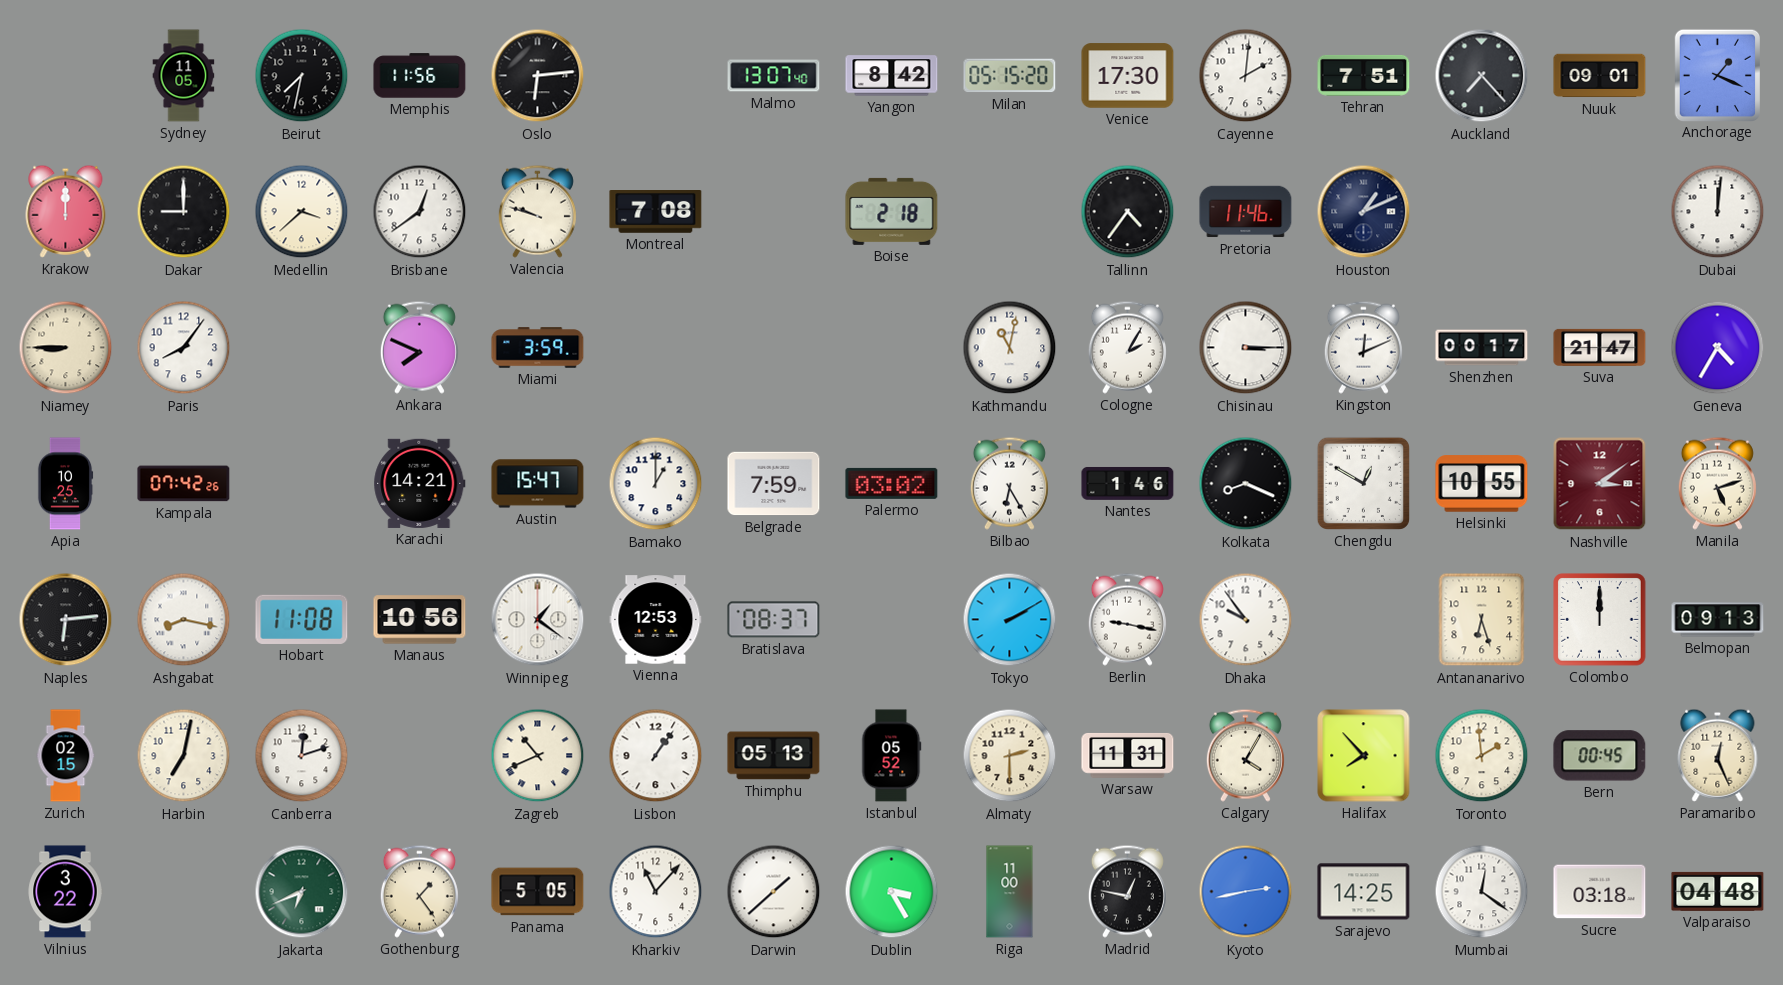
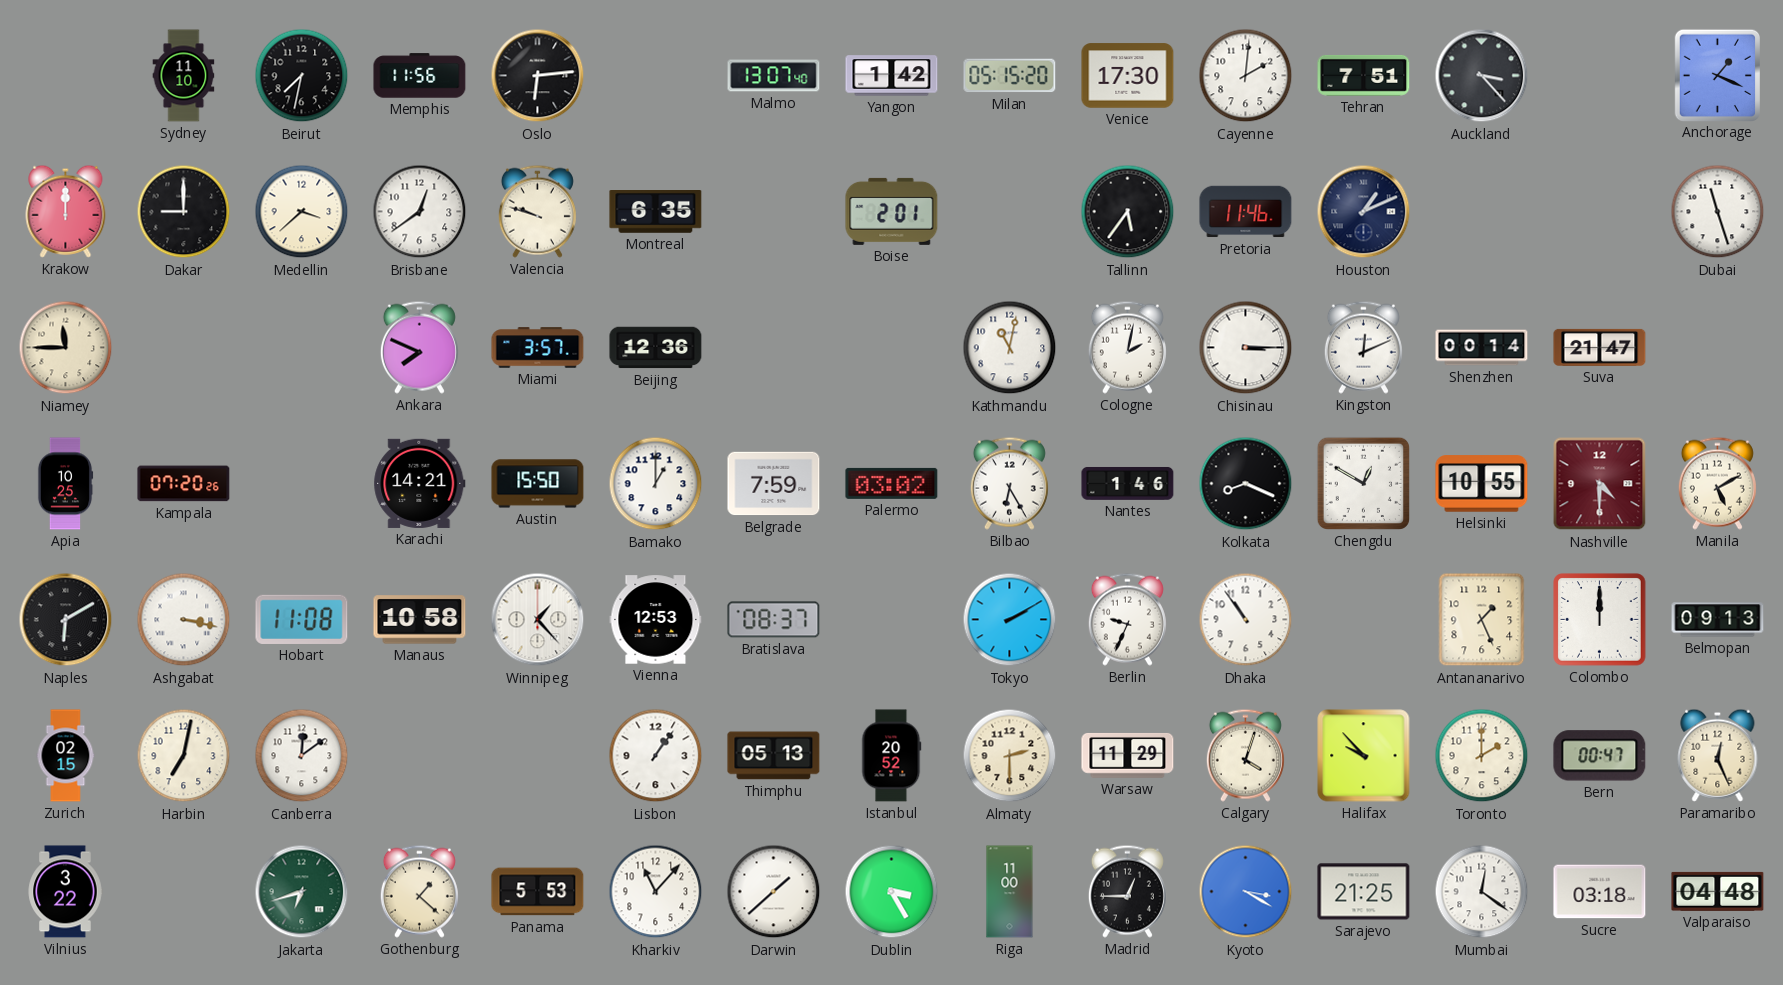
Sydney: 11:05 -> 11:10 (184, 76)
Yangon: 8:42 -> 1:42 (892, 76)
Auckland: 7:23 -> 3:23 (1482, 76)
Nuuk: 09:01 -> none (1600, 76)
Montreal: 7:08 -> 6:35 (656, 212)
Boise: 2:18 -> 2:01 (892, 211)
Tallinn: 4:36 -> 5:36 (1128, 212)
Dubai: 12:01 -> 11:27 (1718, 212)
Niamey: 8:45 -> 11:45 (66, 348)
Paris: 8:06 -> none (184, 348)
Miami: 3:59 -> 3:57 (538, 348)
Beijing: none -> 12:36 (656, 348)
Cologne: 2:05 -> 2:02 (1127, 347)
Shenzhen: 00:17 -> 00:14 (1482, 348)
Geneva: 4:35 -> none (1718, 348)
Kampala: 07:42 -> 07:20 (184, 484)
Austin: 15:47 -> 15:50 (538, 484)
Nashville: 3:09 -> 4:30 (1600, 484)
Manila: 5:12 -> 5:10 (1717, 483)
Naples: 6:14 -> 6:10 (66, 620)
Ashgabat: 8:17 -> 3:17 (184, 620)
Manaus: 10:56 -> 10:58 (420, 620)
Winnipeg: 1:21 -> 1:23 (538, 620)
Berlin: 9:17 -> 9:34 (1127, 619)
Dhaka: 9:54 -> 10:54 (1246, 620)
Antananarivo: 6:27 -> 1:26 (1482, 620)
Canberra: 12:12 -> 12:09 (302, 756)
Zagreb: 10:41 -> none (538, 756)
Istanbul: 05:52 -> 20:52 (892, 756)
Warsaw: 11:31 -> 11:29 (1128, 755)
Calgary: 4:05 -> 4:03 (1245, 755)
Halifax: 7:53 -> 9:53 (1364, 756)
Toronto: 1:59 -> 2:00 (1482, 756)
Bern: 00:45 -> 00:47 (1600, 756)
Jakarta: 6:41 -> 6:42 (302, 892)
Gothenburg: 1:24 -> 1:22 (419, 891)
Panama: 5:05 -> 5:53 (538, 892)
Madrid: 12:47 -> 12:45 (1127, 891)
Kyoto: 2:43 -> 3:20 (1246, 892)
Sarajevo: 14:25 -> 21:25 (1364, 892)
